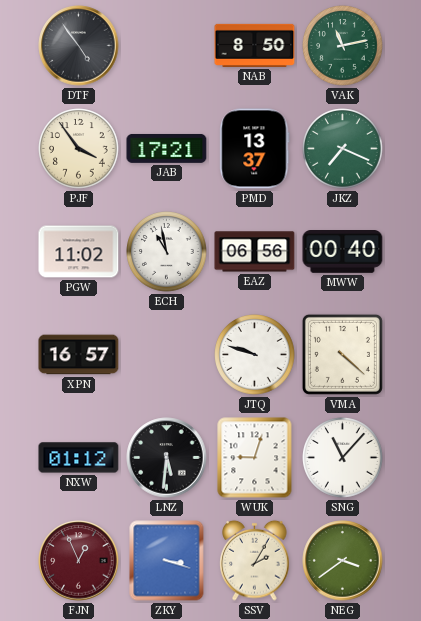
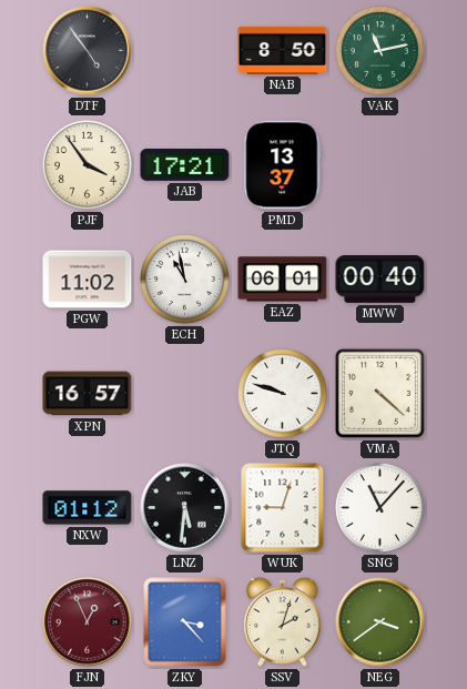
JKZ: 7:19 -> none (343, 149)
EAZ: 06:56 -> 06:01 (283, 280)
ZKY: 3:18 -> 3:23 (185, 622)
SSV: 2:05 -> 2:03 (283, 621)
